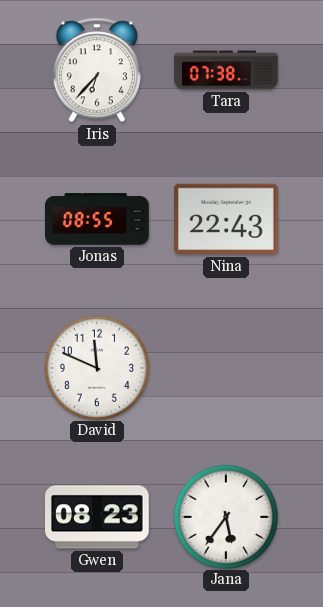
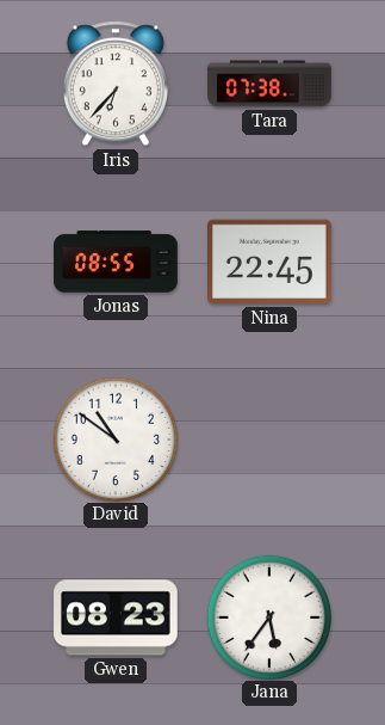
Nina: 22:43 -> 22:45 (271, 262)
David: 11:49 -> 10:51 (114, 438)
